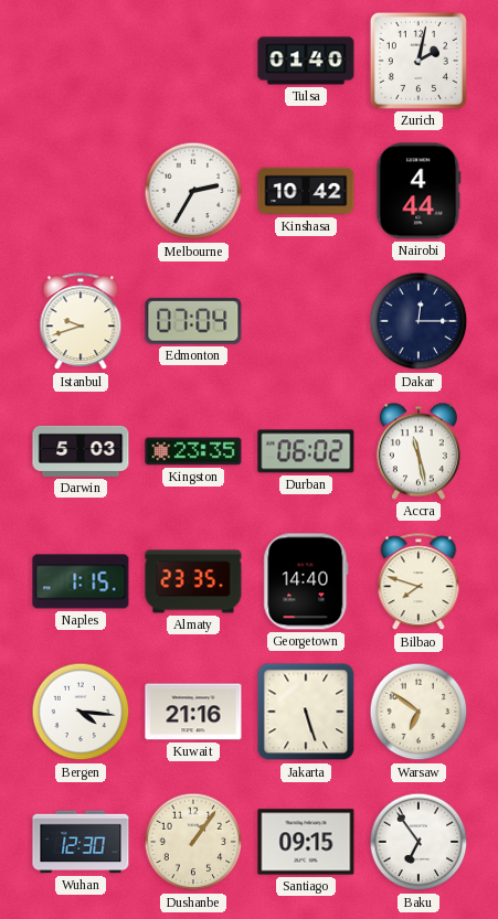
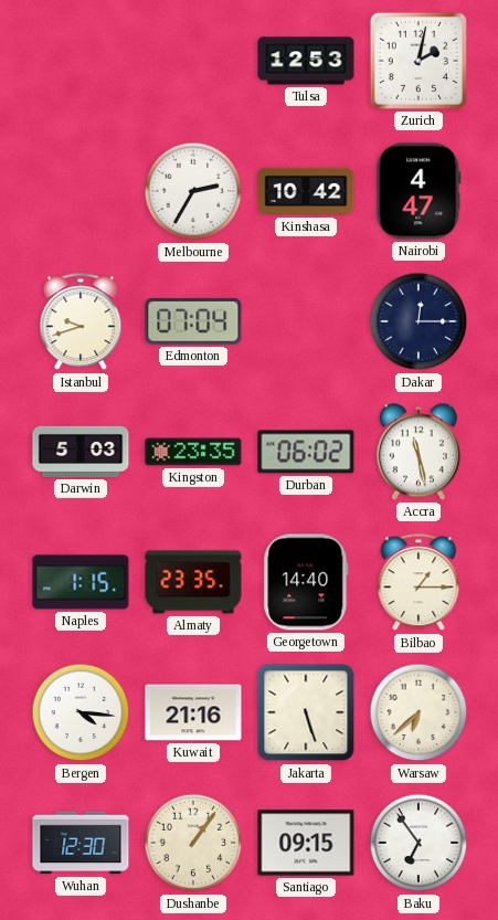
Tulsa: 01:40 -> 12:53 (306, 61)
Nairobi: 4:44 -> 4:47 (418, 191)
Bilbao: 7:48 -> 1:15 (418, 583)
Warsaw: 6:51 -> 6:38 (418, 712)
